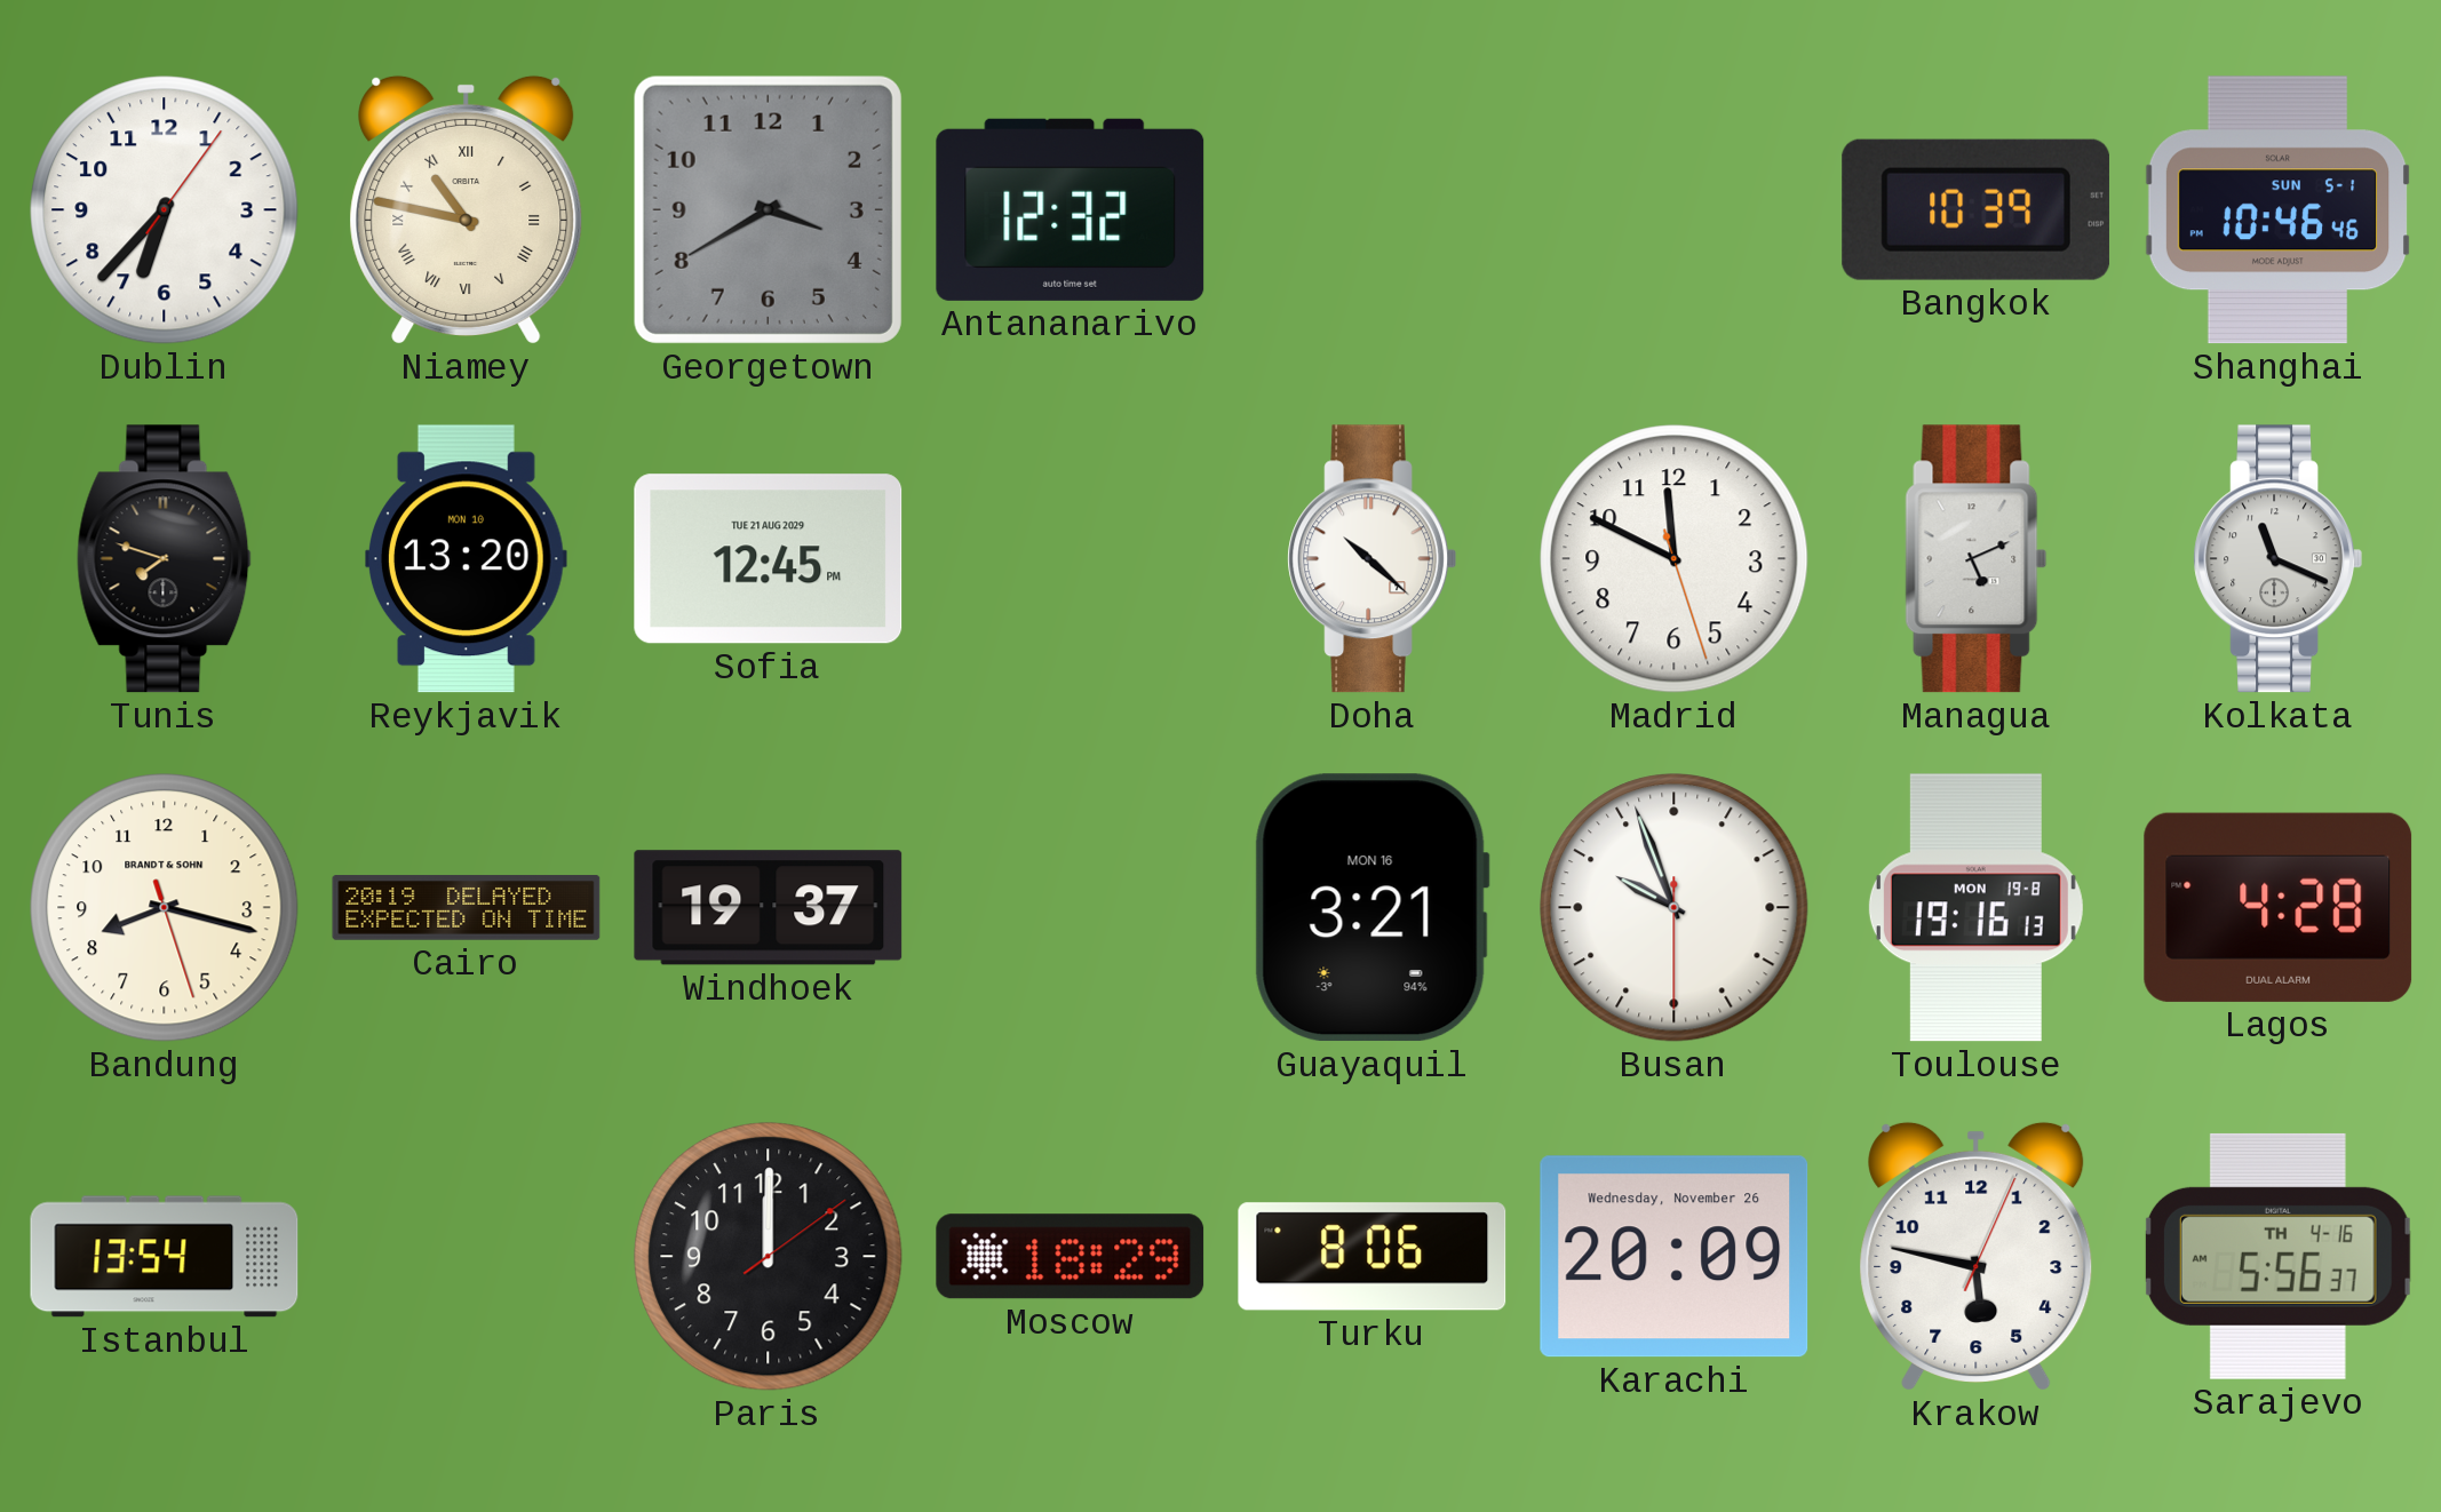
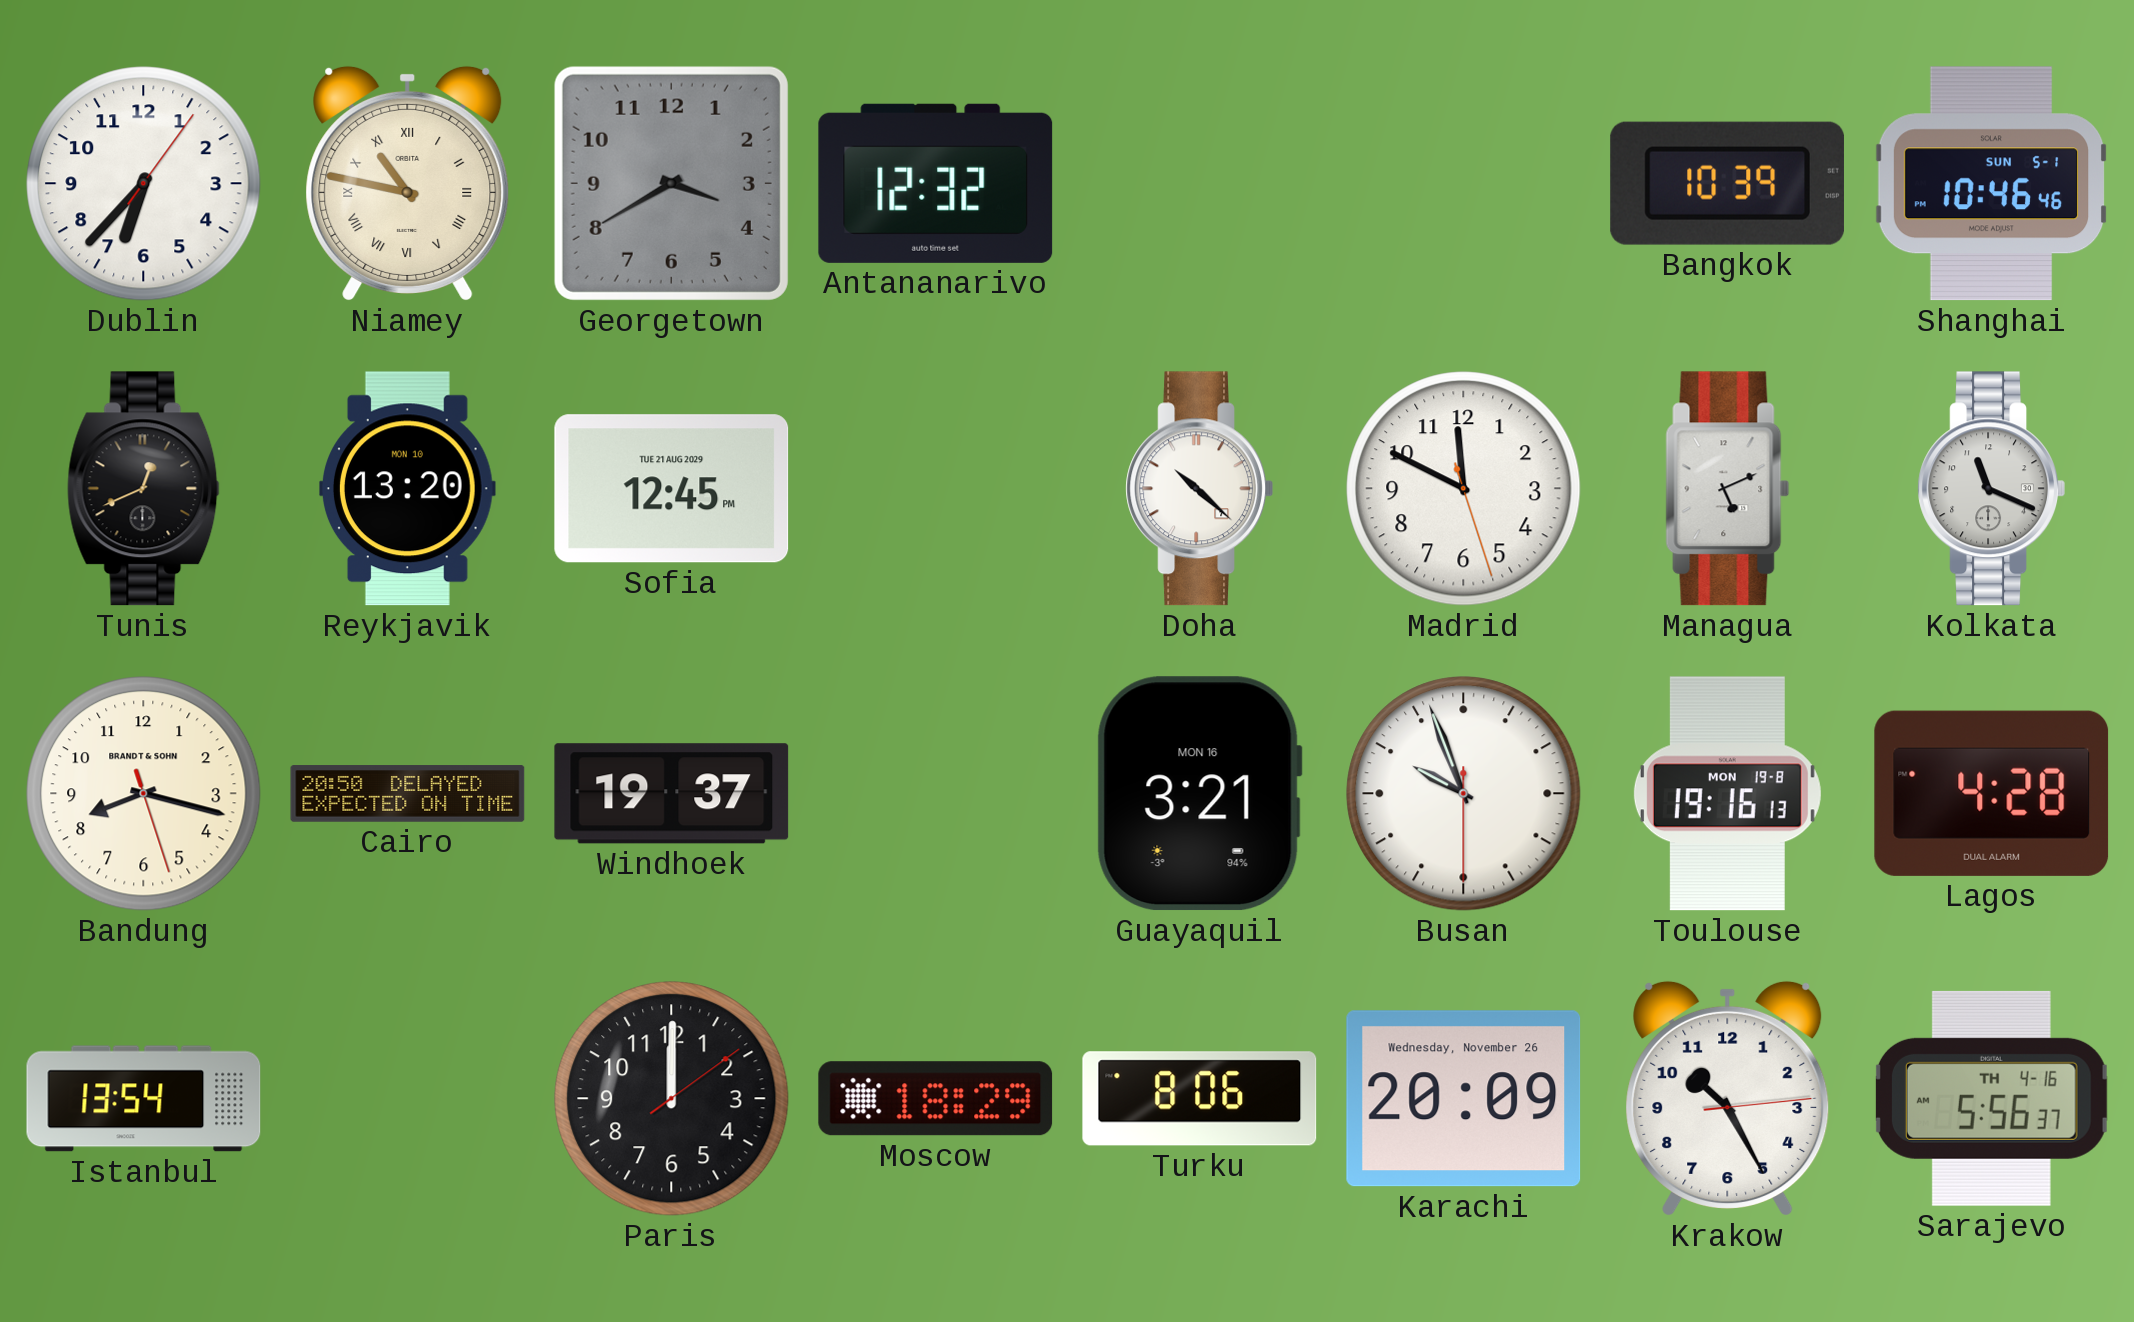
Tunis: 7:48 -> 12:41 (144, 489)
Cairo: 20:19 -> 20:50 (408, 794)
Krakow: 5:47 -> 10:25 (1728, 1098)
